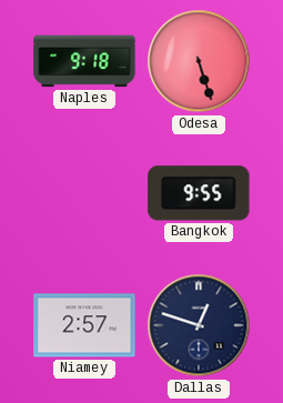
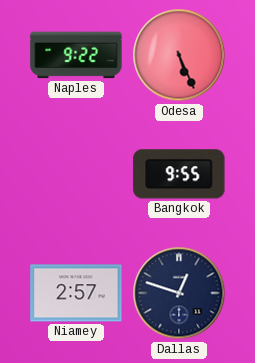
Naples: 9:18 -> 9:22 (76, 55)
Odesa: 5:27 -> 5:26 (179, 55)
